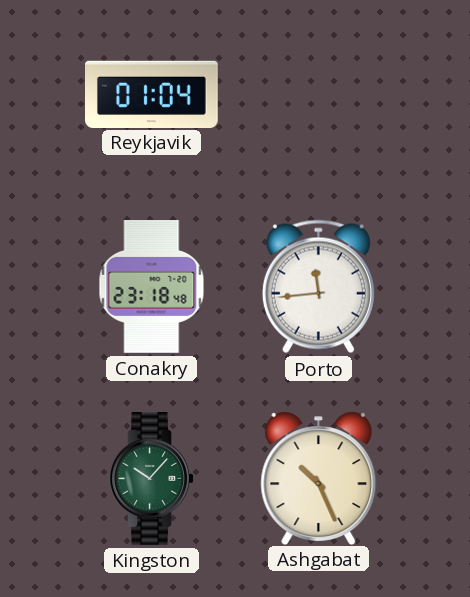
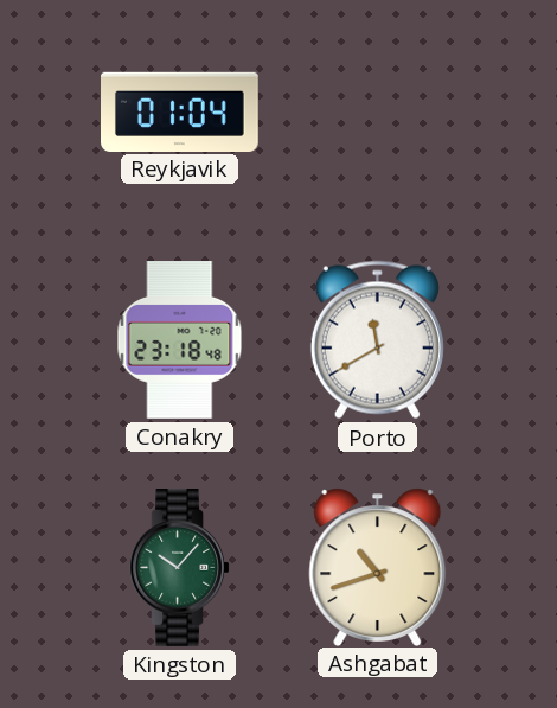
Porto: 11:44 -> 11:40 (377, 340)
Ashgabat: 10:26 -> 10:42 (378, 567)
